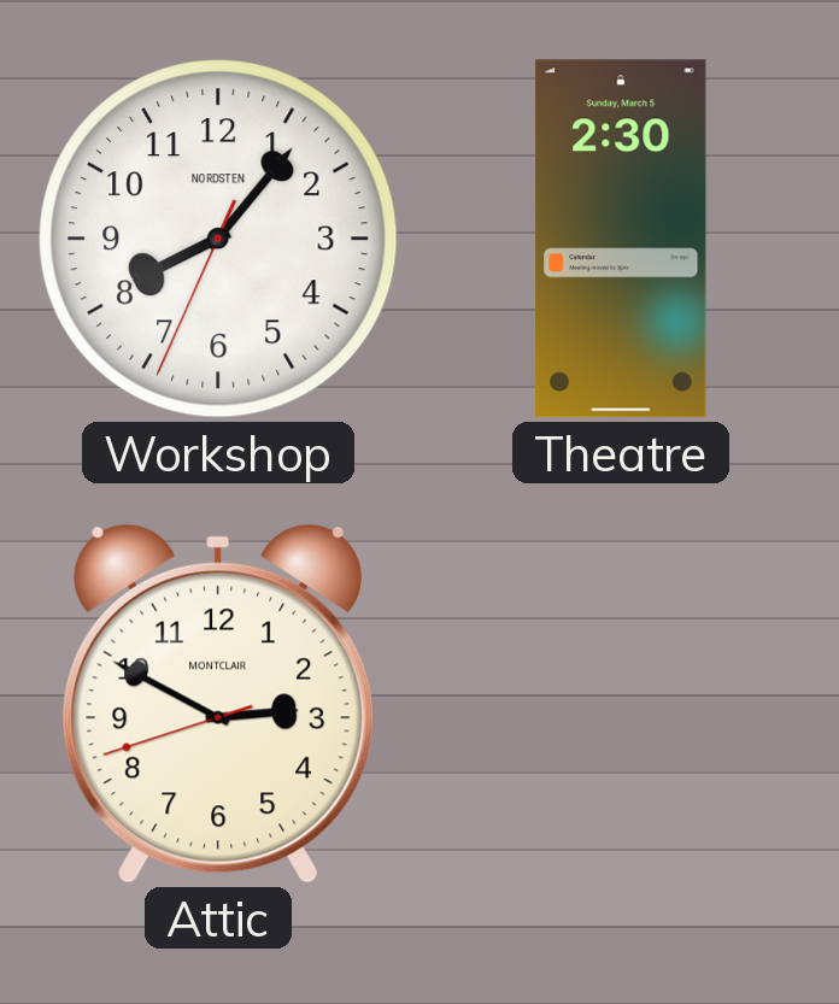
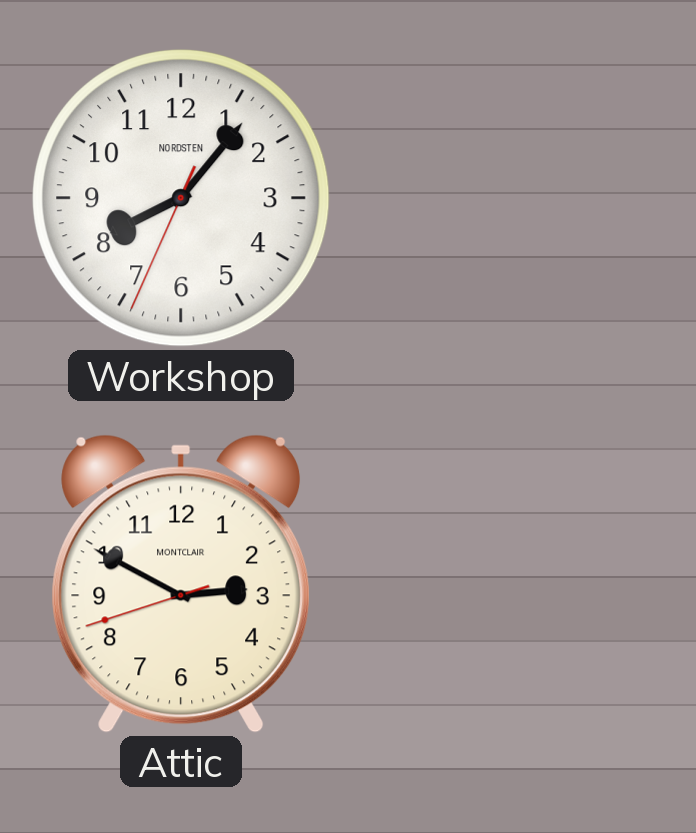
Theatre: 2:30 -> none (621, 239)
